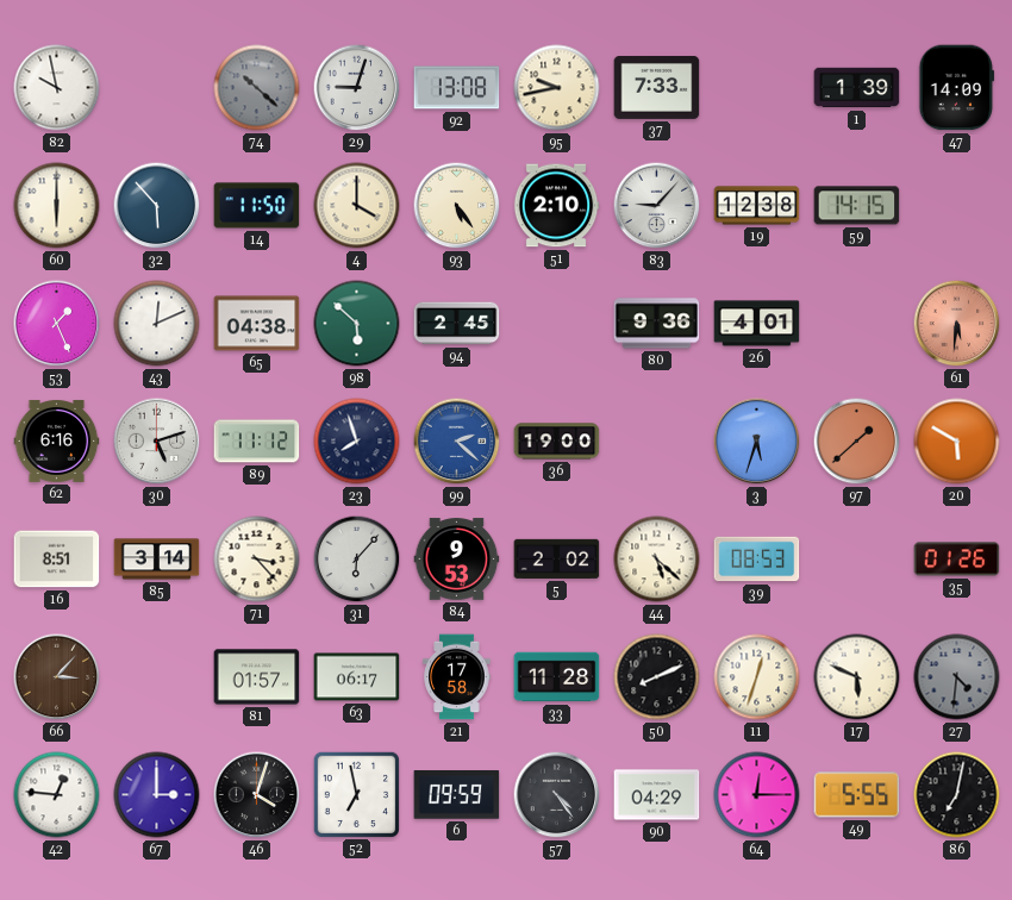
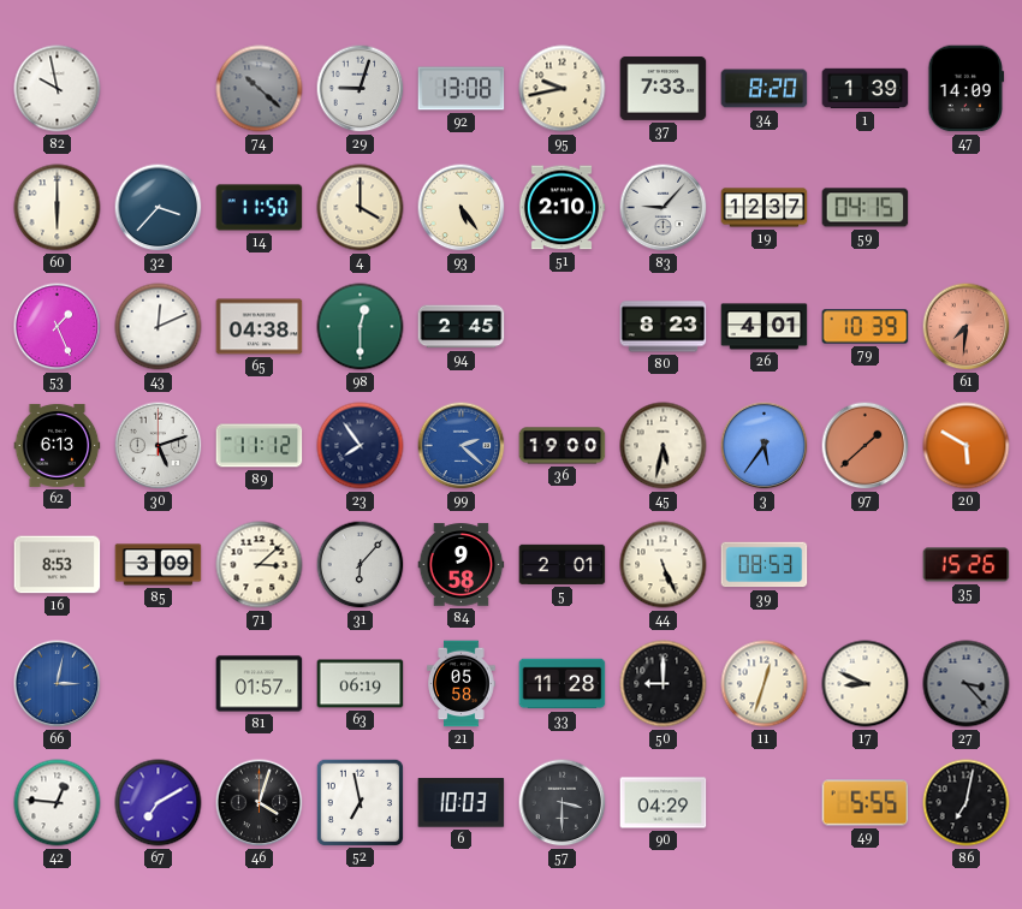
34: none -> 8:20 (765, 89)
32: 5:53 -> 3:37 (159, 208)
19: 12:38 -> 12:37 (765, 208)
59: 14:15 -> 04:15 (866, 208)
98: 5:52 -> 12:30 (361, 327)
80: 9:36 -> 8:23 (664, 327)
79: none -> 10:39 (866, 327)
61: 5:31 -> 7:31 (967, 327)
62: 6:16 -> 6:13 (58, 445)
23: 7:57 -> 7:54 (361, 446)
45: none -> 5:32 (664, 446)
3: 5:33 -> 5:36 (765, 446)
16: 8:51 -> 8:53 (58, 565)
85: 3:14 -> 3:09 (159, 565)
71: 3:23 -> 3:08 (260, 565)
84: 9:53 -> 9:58 (462, 565)
5: 2:02 -> 2:01 (563, 564)
44: 5:22 -> 5:26 (664, 565)
35: 01:26 -> 15:26 (967, 565)
66: 3:07 -> 3:02 (58, 684)
66 dial: brown -> blue (58, 684)
63: 06:17 -> 06:19 (361, 684)
21: 17:58 -> 05:58 (462, 684)
50: 8:11 -> 9:00 (664, 684)
17: 5:49 -> 8:49 (866, 684)
27: 4:31 -> 3:23 (967, 684)
67: 3:00 -> 7:10 (159, 803)
6: 09:59 -> 10:03 (462, 803)
57: 4:24 -> 3:30 (563, 803)
64: 12:15 -> none (757, 795)
